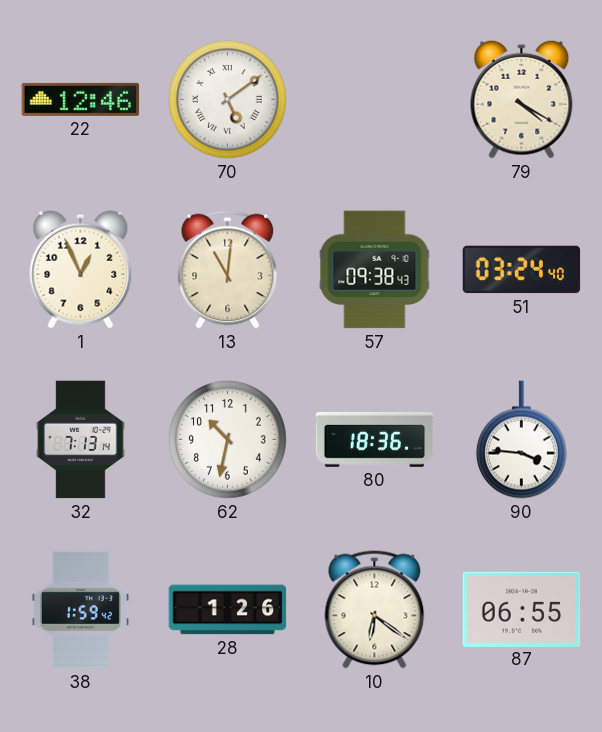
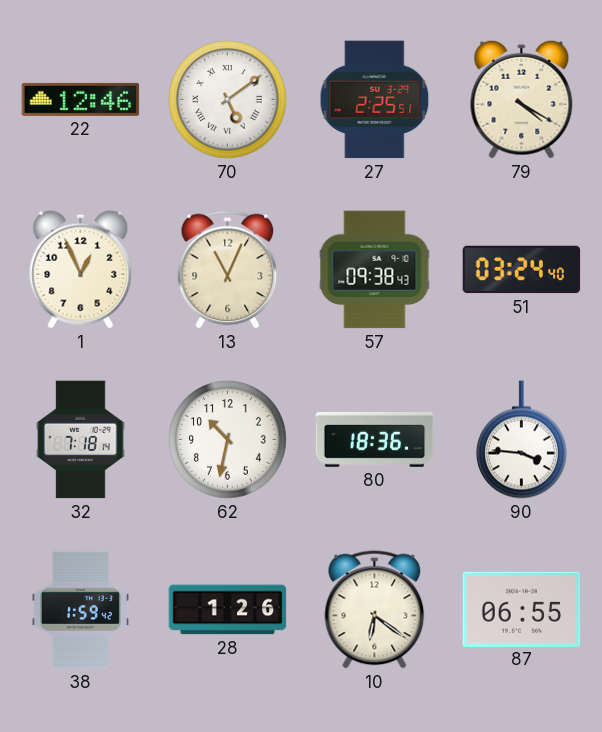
27: none -> 2:25 (375, 100)
13: 11:01 -> 11:04 (228, 270)
32: 7:13 -> 7:18 (81, 440)
